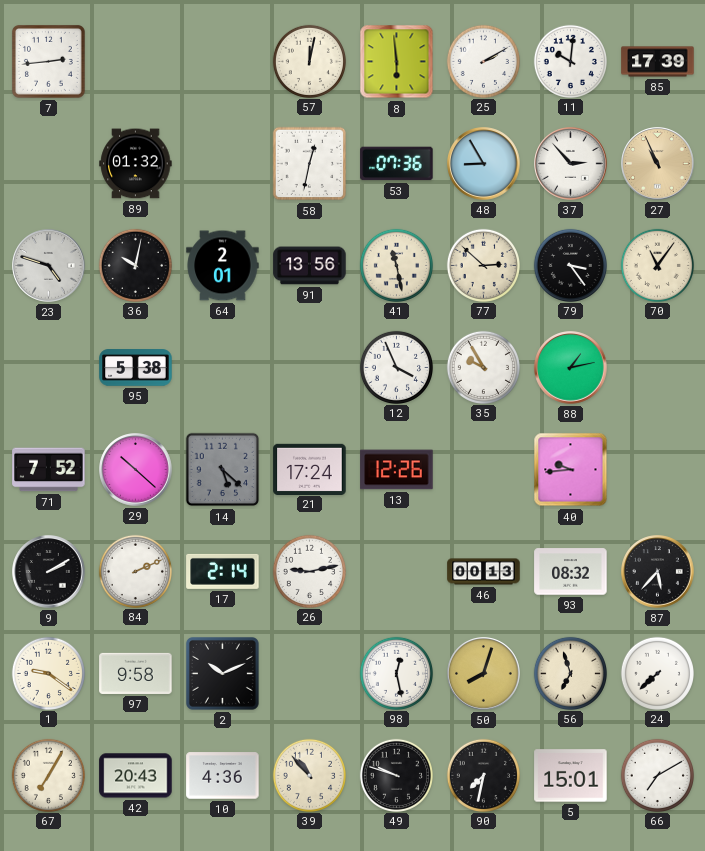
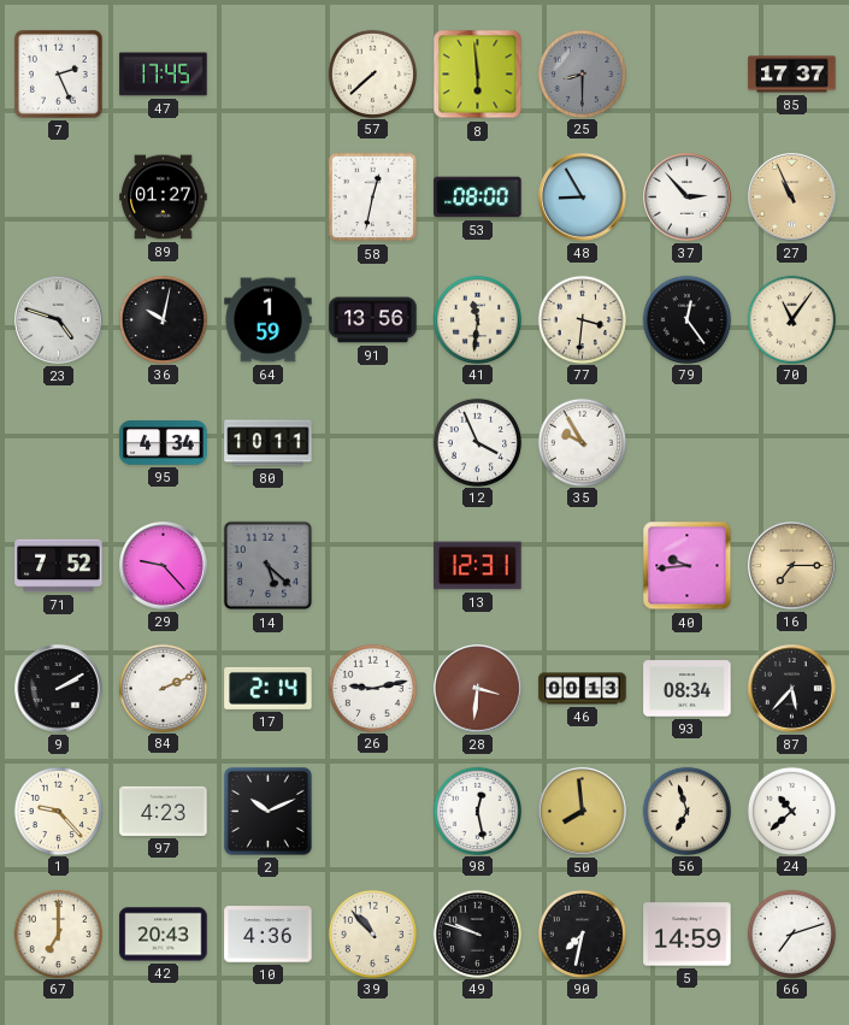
7: 2:44 -> 2:26 (58, 73)
47: none -> 17:45 (164, 75)
57: 12:02 -> 7:38 (372, 73)
25: 2:10 -> 8:30 (582, 73)
25 dial: white -> grey (582, 73)
11: 10:01 -> none (570, 61)
85: 17:39 -> 17:37 (792, 75)
89: 01:32 -> 01:27 (164, 198)
53: 07:36 -> 08:00 (478, 198)
64: 2:01 -> 1:59 (269, 320)
41: 11:28 -> 11:31 (477, 319)
77: 2:52 -> 3:31 (582, 319)
79: 3:24 -> 12:24 (686, 319)
95: 5:38 -> 4:34 (164, 443)
80: none -> 10:11 (269, 443)
88: 1:13 -> none (571, 368)
29: 10:22 -> 9:23 (164, 566)
21: 17:24 -> none (310, 469)
13: 12:26 -> 12:31 (478, 566)
16: none -> 7:15 (792, 566)
28: none -> 3:31 (478, 689)
93: 08:32 -> 08:34 (688, 689)
1: 9:21 -> 9:23 (58, 811)
97: 9:58 -> 4:23 (164, 811)
50: 8:03 -> 7:59 (583, 812)
24: 7:38 -> 10:38 (791, 811)
67: 7:05 -> 7:00 (58, 933)
5: 15:01 -> 14:59 (688, 935)
66: 7:10 -> 7:12 (791, 933)
